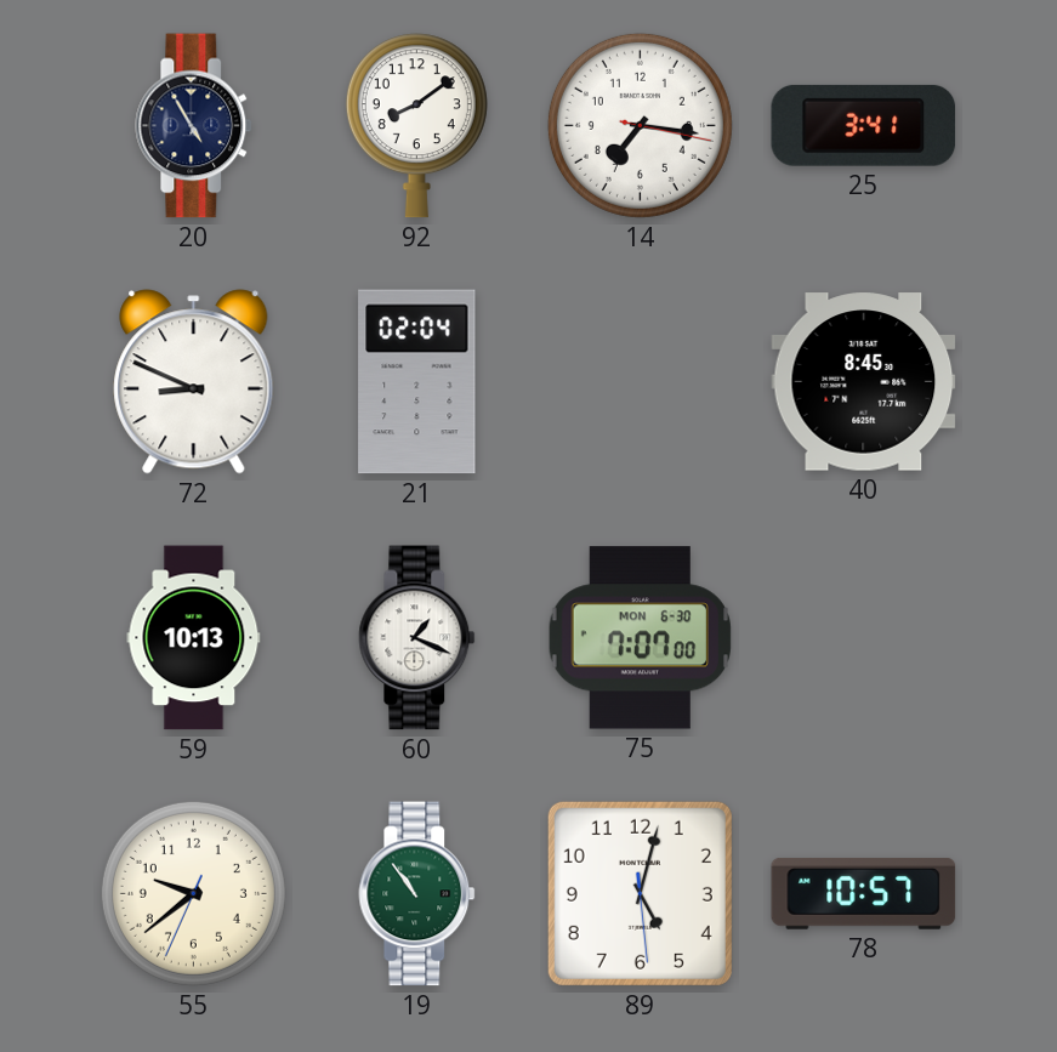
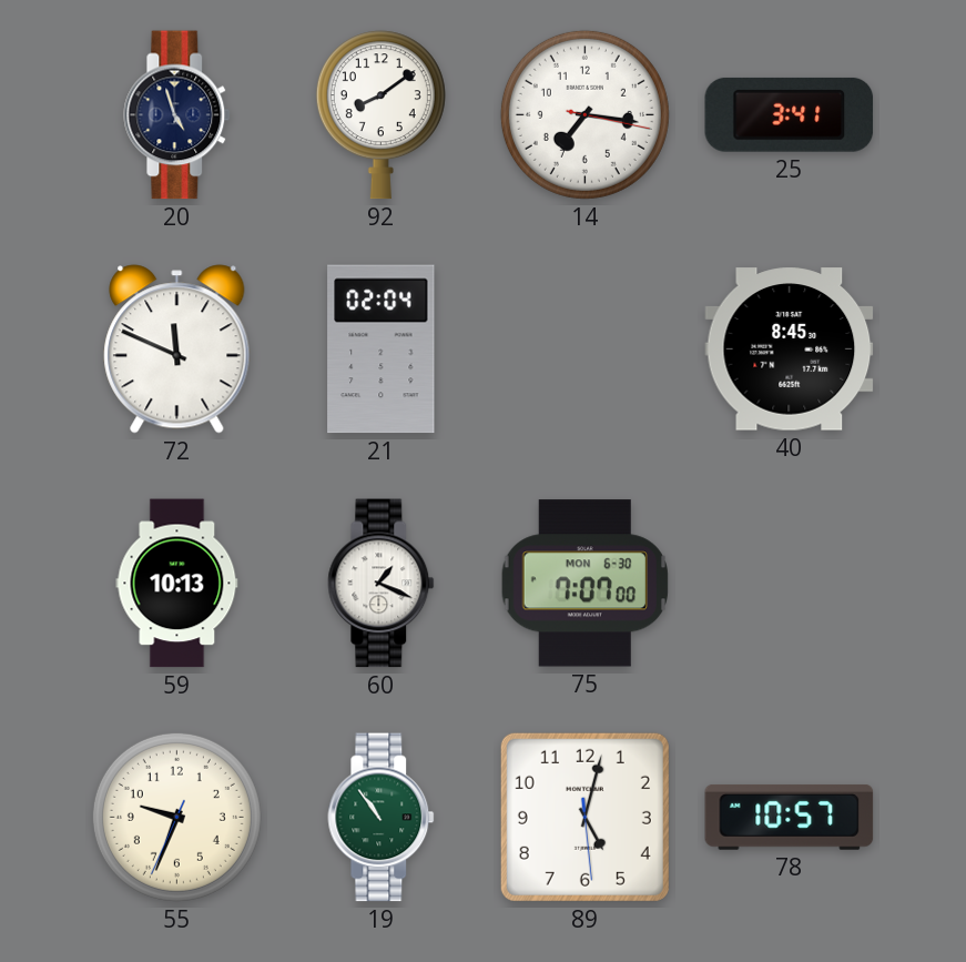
20: 4:55 -> 4:57 (177, 115)
72: 8:49 -> 11:49 (177, 350)
55: 9:38 -> 9:33 (176, 817)
